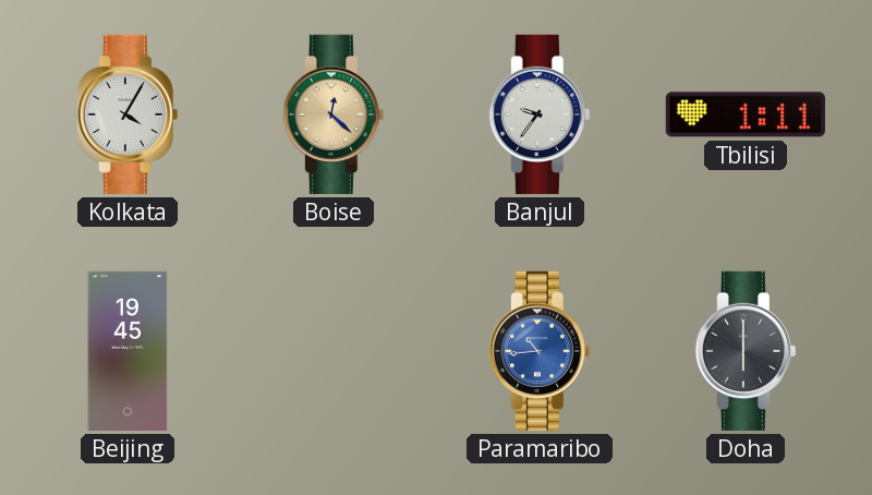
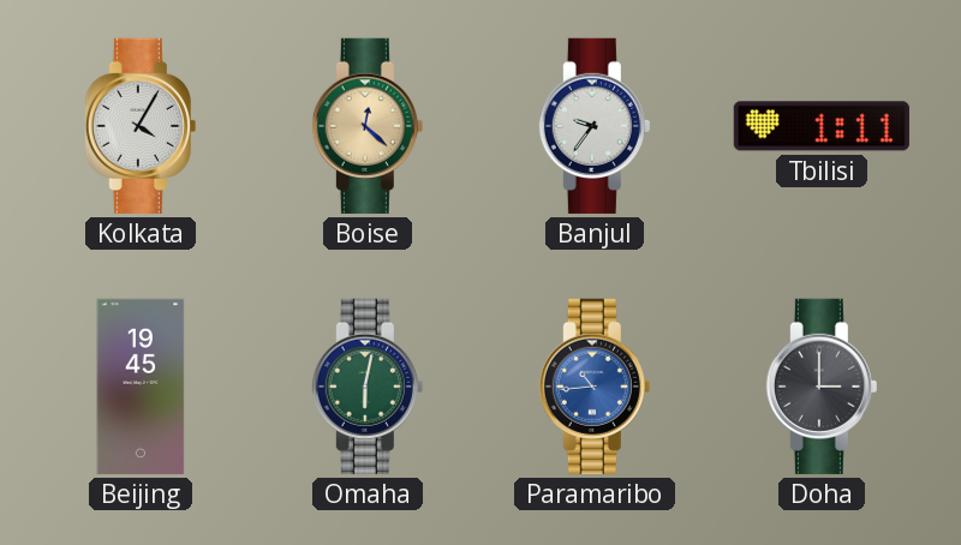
Omaha: none -> 6:02 (368, 387)
Doha: 6:00 -> 3:00 (822, 387)
